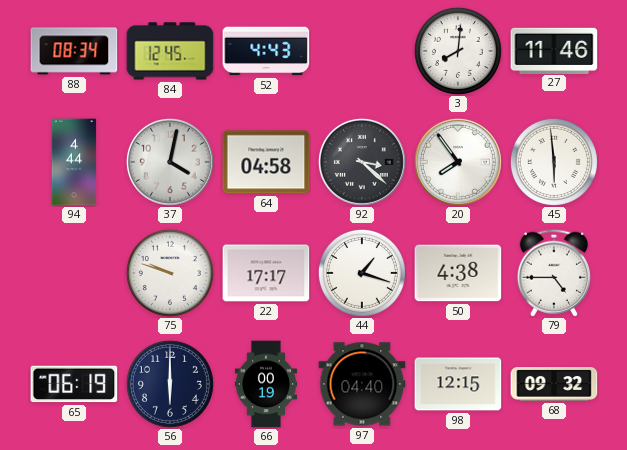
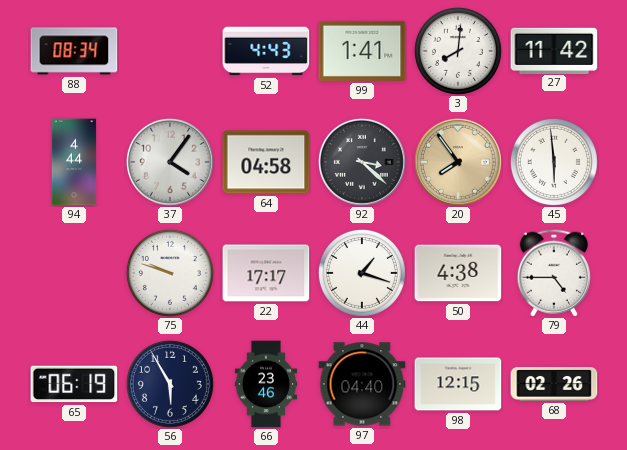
84: 12:45 -> none (170, 51)
99: none -> 1:41 (362, 51)
27: 11:46 -> 11:42 (554, 50)
37: 4:02 -> 4:06 (170, 162)
20 dial: white -> champagne (458, 162)
56: 6:00 -> 5:55 (170, 384)
66: 00:19 -> 23:46 (266, 384)
68: 09:32 -> 02:26 (554, 384)
